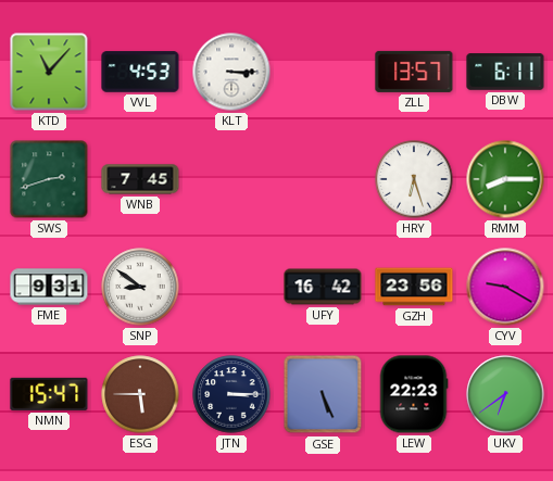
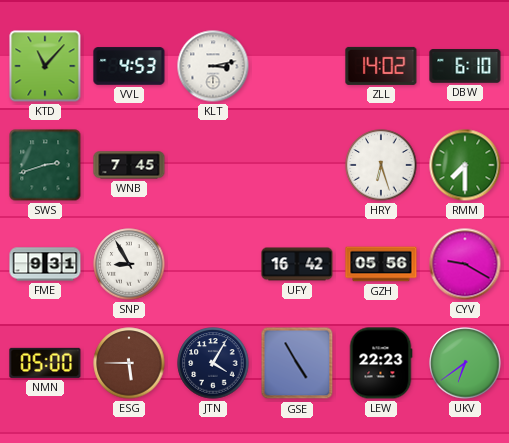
KLT: 3:15 -> 3:13 (213, 66)
ZLL: 13:57 -> 14:02 (381, 66)
DBW: 6:11 -> 6:10 (465, 66)
RMM: 8:15 -> 7:30 (465, 165)
SNP: 8:51 -> 8:55 (129, 264)
GZH: 23:56 -> 05:56 (381, 264)
NMN: 15:47 -> 05:00 (45, 363)
JTN: 3:15 -> 4:05 (213, 363)
GSE: 5:26 -> 4:55 (297, 363)
